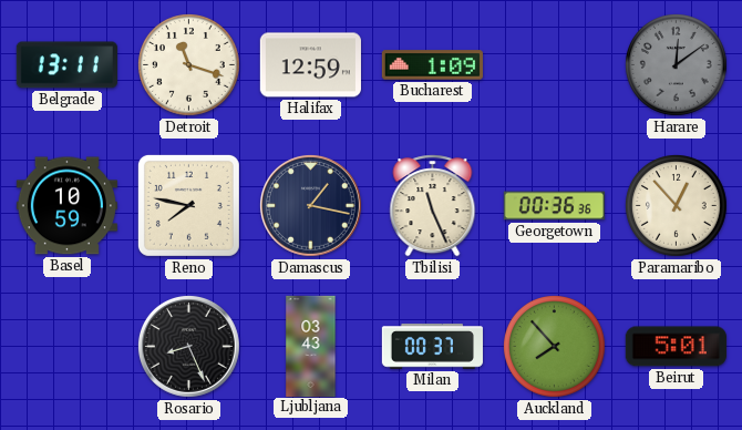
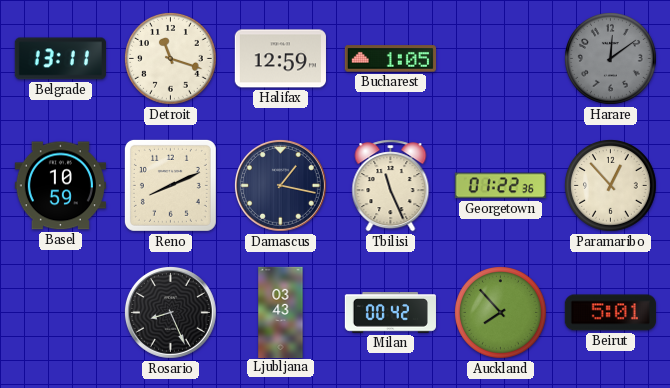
Bucharest: 1:09 -> 1:05 (390, 59)
Reno: 7:47 -> 8:11 (170, 185)
Georgetown: 00:36 -> 01:22 (500, 186)
Milan: 00:37 -> 00:42 (390, 313)
